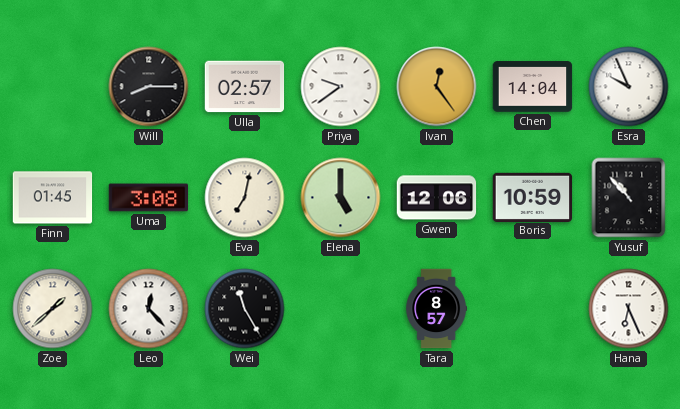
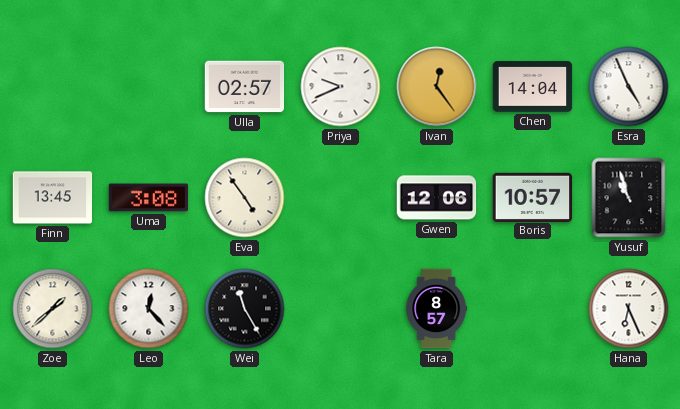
Will: 8:15 -> none (149, 87)
Priya: 9:39 -> 9:41 (341, 87)
Esra: 9:56 -> 4:56 (629, 87)
Finn: 01:45 -> 13:45 (53, 198)
Eva: 7:02 -> 4:54 (245, 198)
Elena: 5:00 -> none (341, 198)
Boris: 10:59 -> 10:57 (533, 197)
Yusuf: 10:53 -> 10:57 (629, 198)
